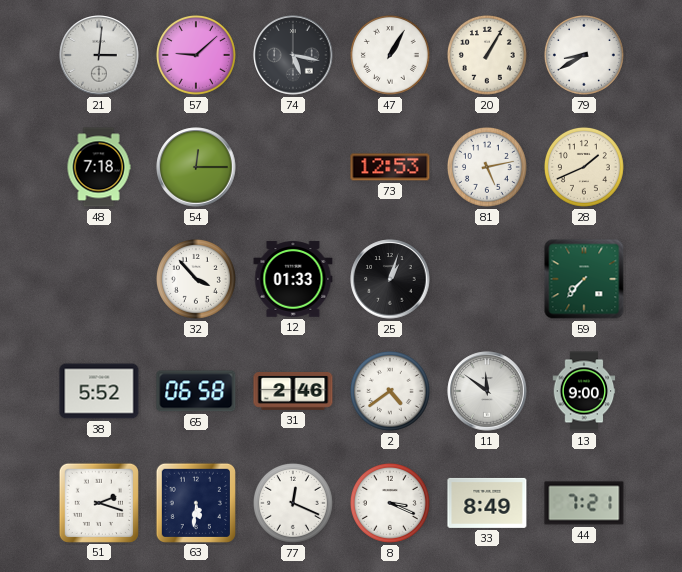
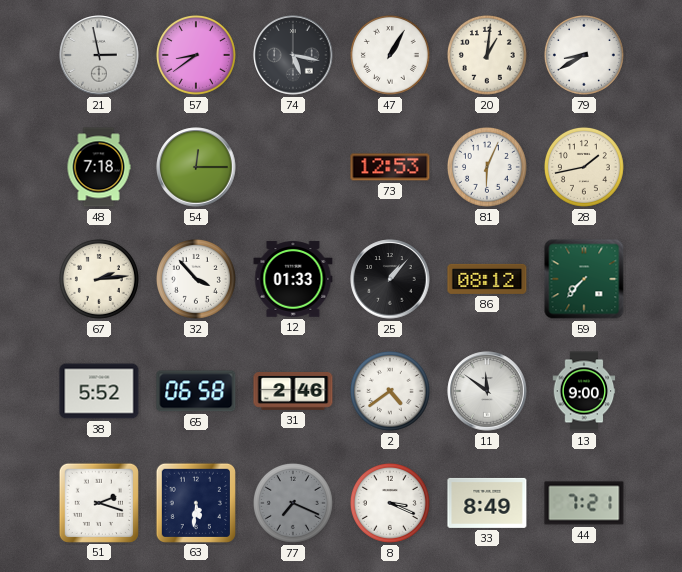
21: 3:01 -> 2:58 (99, 55)
57: 9:08 -> 8:39 (196, 55)
20: 1:05 -> 1:01 (487, 55)
81: 5:13 -> 6:04 (487, 167)
28: 1:41 -> 1:43 (584, 167)
67: none -> 2:14 (99, 279)
25: 1:03 -> 1:07 (390, 279)
86: none -> 08:12 (487, 279)
77: 12:19 -> 7:19 (293, 503)
77 dial: white -> grey (293, 503)
